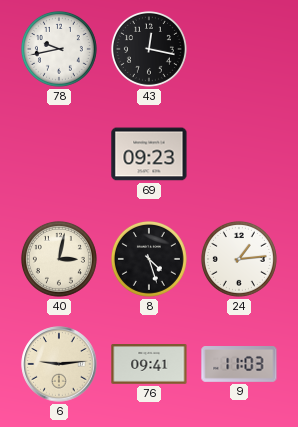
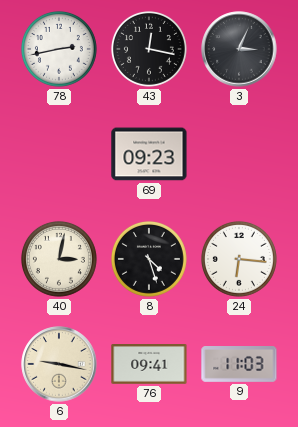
78: 9:43 -> 2:43 (59, 49)
3: none -> 3:04 (239, 49)
24: 1:14 -> 6:16 (239, 259)
6: 9:14 -> 9:17 (59, 364)
